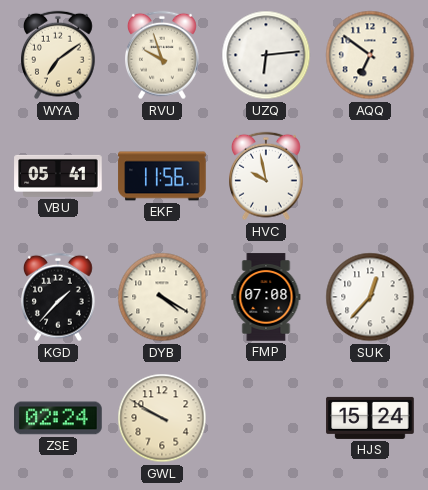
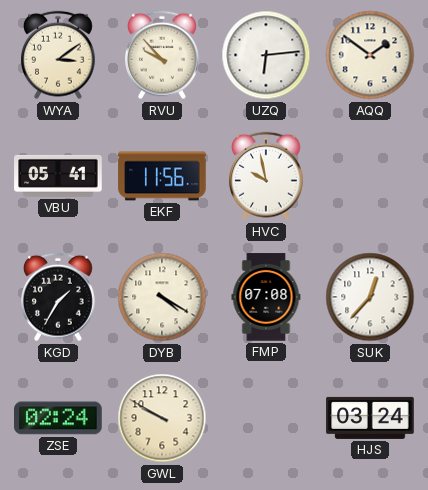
WYA: 7:09 -> 3:09 (59, 55)
RVU: 9:57 -> 9:53 (163, 55)
AQQ: 6:51 -> 1:51 (370, 55)
KGD: 1:37 -> 1:35 (59, 297)
HJS: 15:24 -> 03:24 (370, 418)
